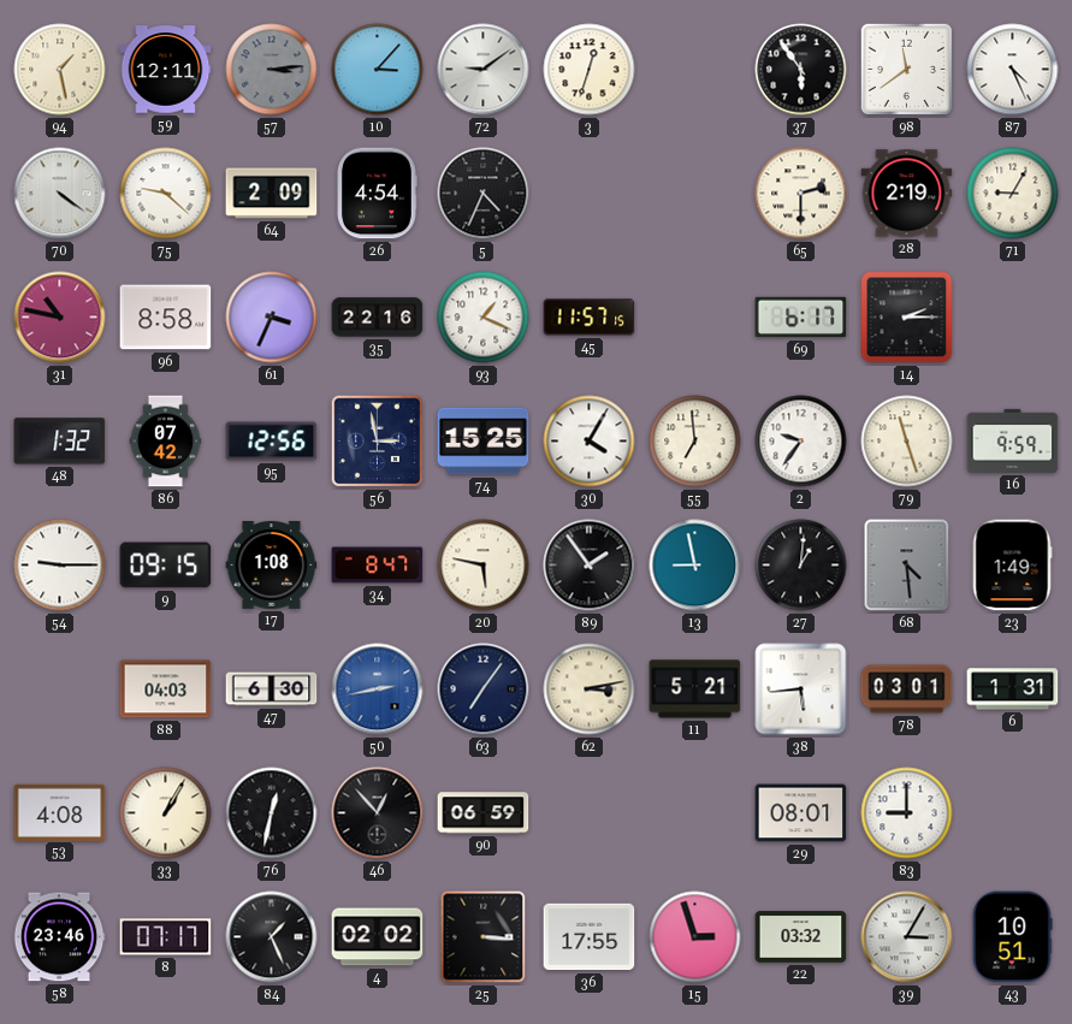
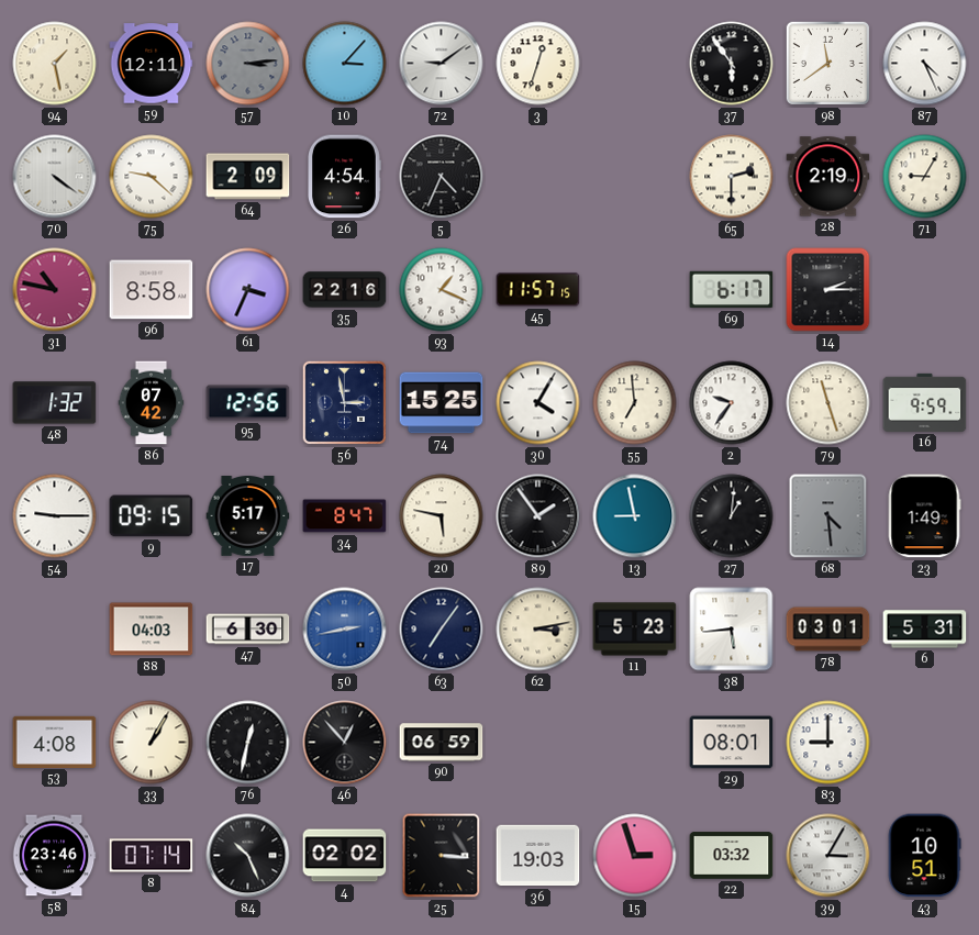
17: 1:08 -> 5:17 (248, 516)
11: 5:21 -> 5:23 (635, 630)
6: 1:31 -> 5:31 (925, 630)
8: 07:17 -> 07:14 (152, 856)
84: 1:26 -> 10:26 (248, 856)
36: 17:55 -> 19:03 (538, 856)
